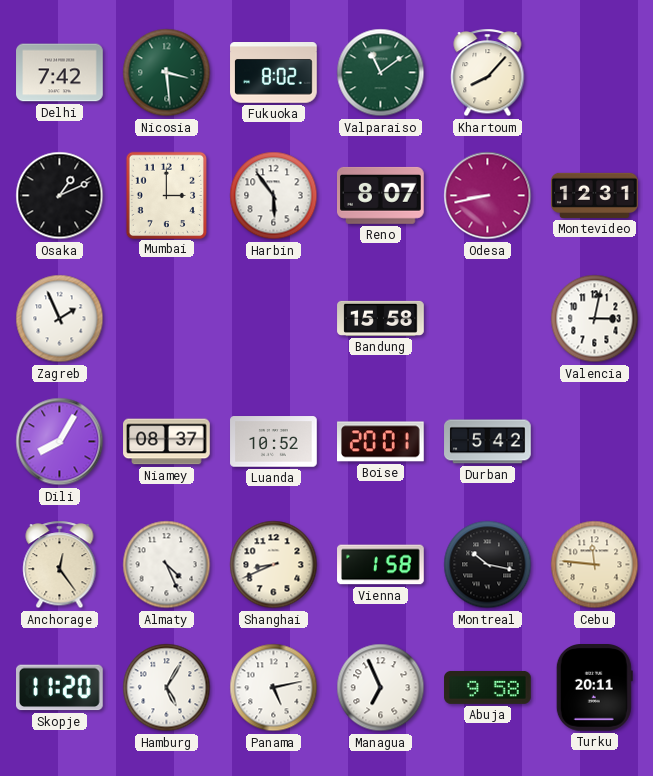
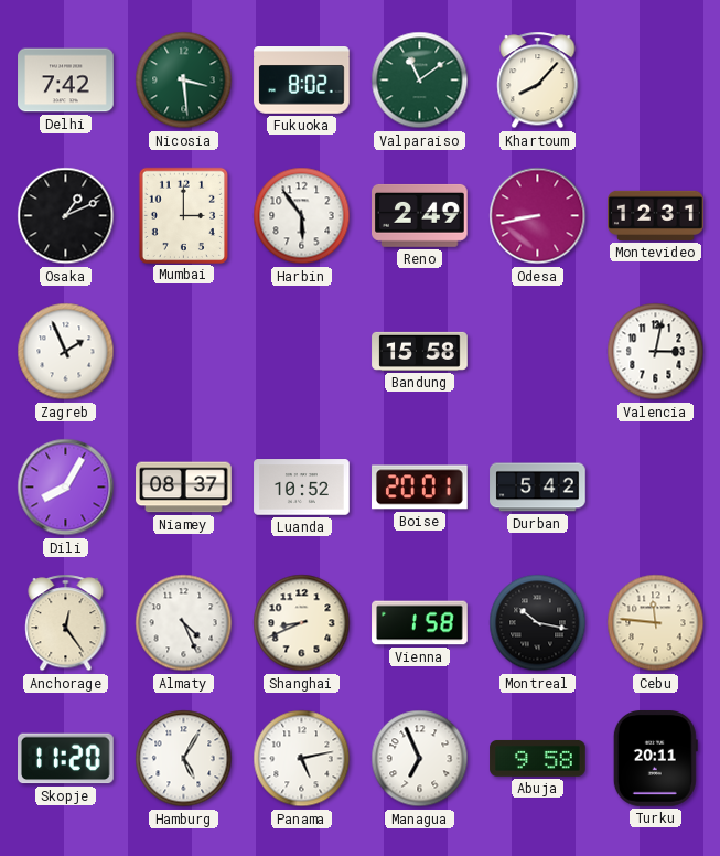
Reno: 8:07 -> 2:49 (420, 215)
